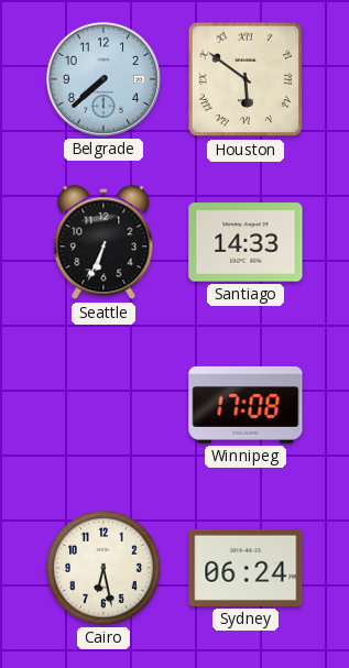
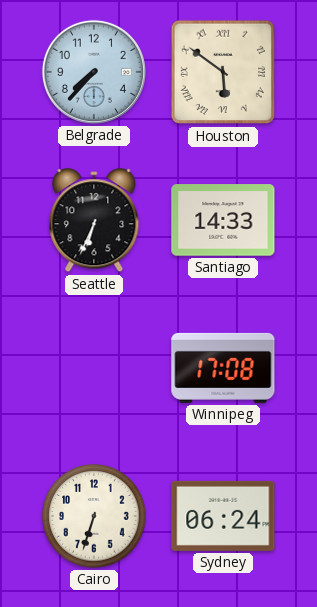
Belgrade: 7:38 -> 7:37 (94, 72)
Cairo: 6:28 -> 6:33 (94, 516)
